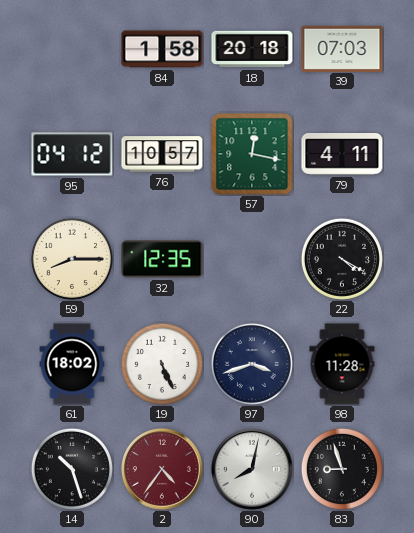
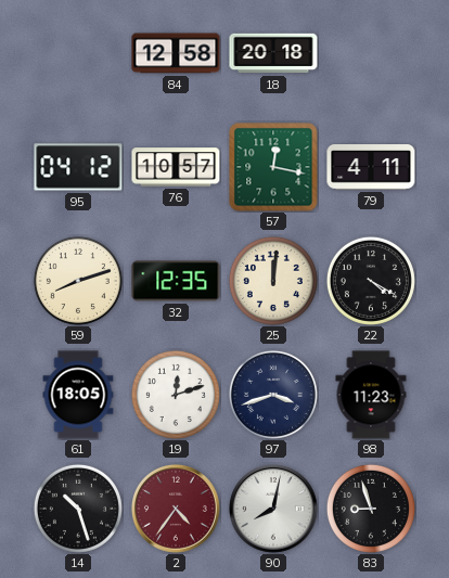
84: 1:58 -> 12:58 (176, 53)
39: 07:03 -> none (342, 48)
59: 8:15 -> 8:12 (78, 281)
25: none -> 12:01 (273, 281)
61: 18:02 -> 18:05 (78, 395)
19: 5:26 -> 12:12 (176, 395)
98: 11:28 -> 11:23 (371, 395)
